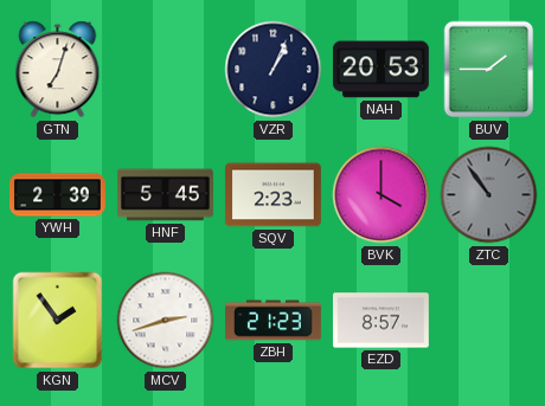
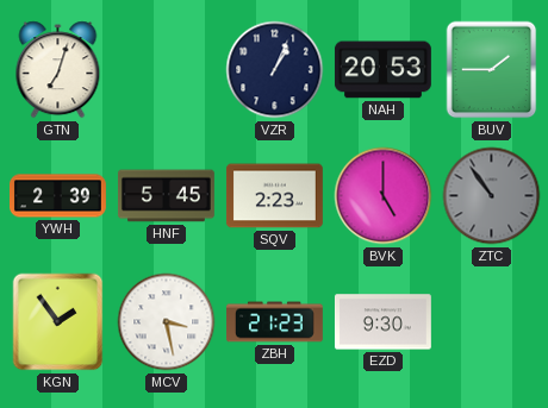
BVK: 4:00 -> 5:00 (384, 196)
MCV: 2:42 -> 3:28 (167, 322)
EZD: 8:57 -> 9:30 (382, 322)
